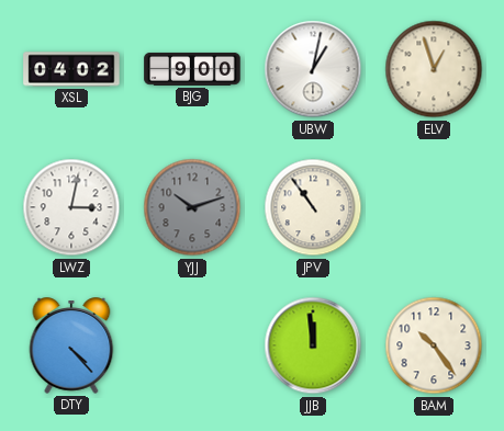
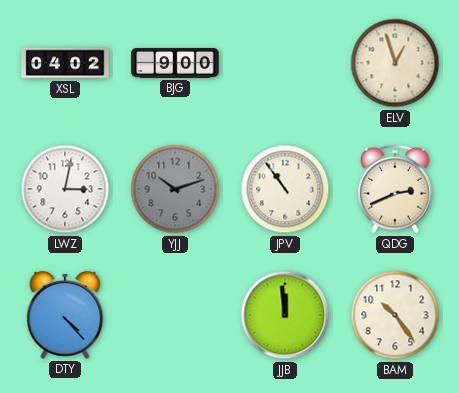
UBW: 1:02 -> none (313, 69)
QDG: none -> 2:41 (395, 189)
